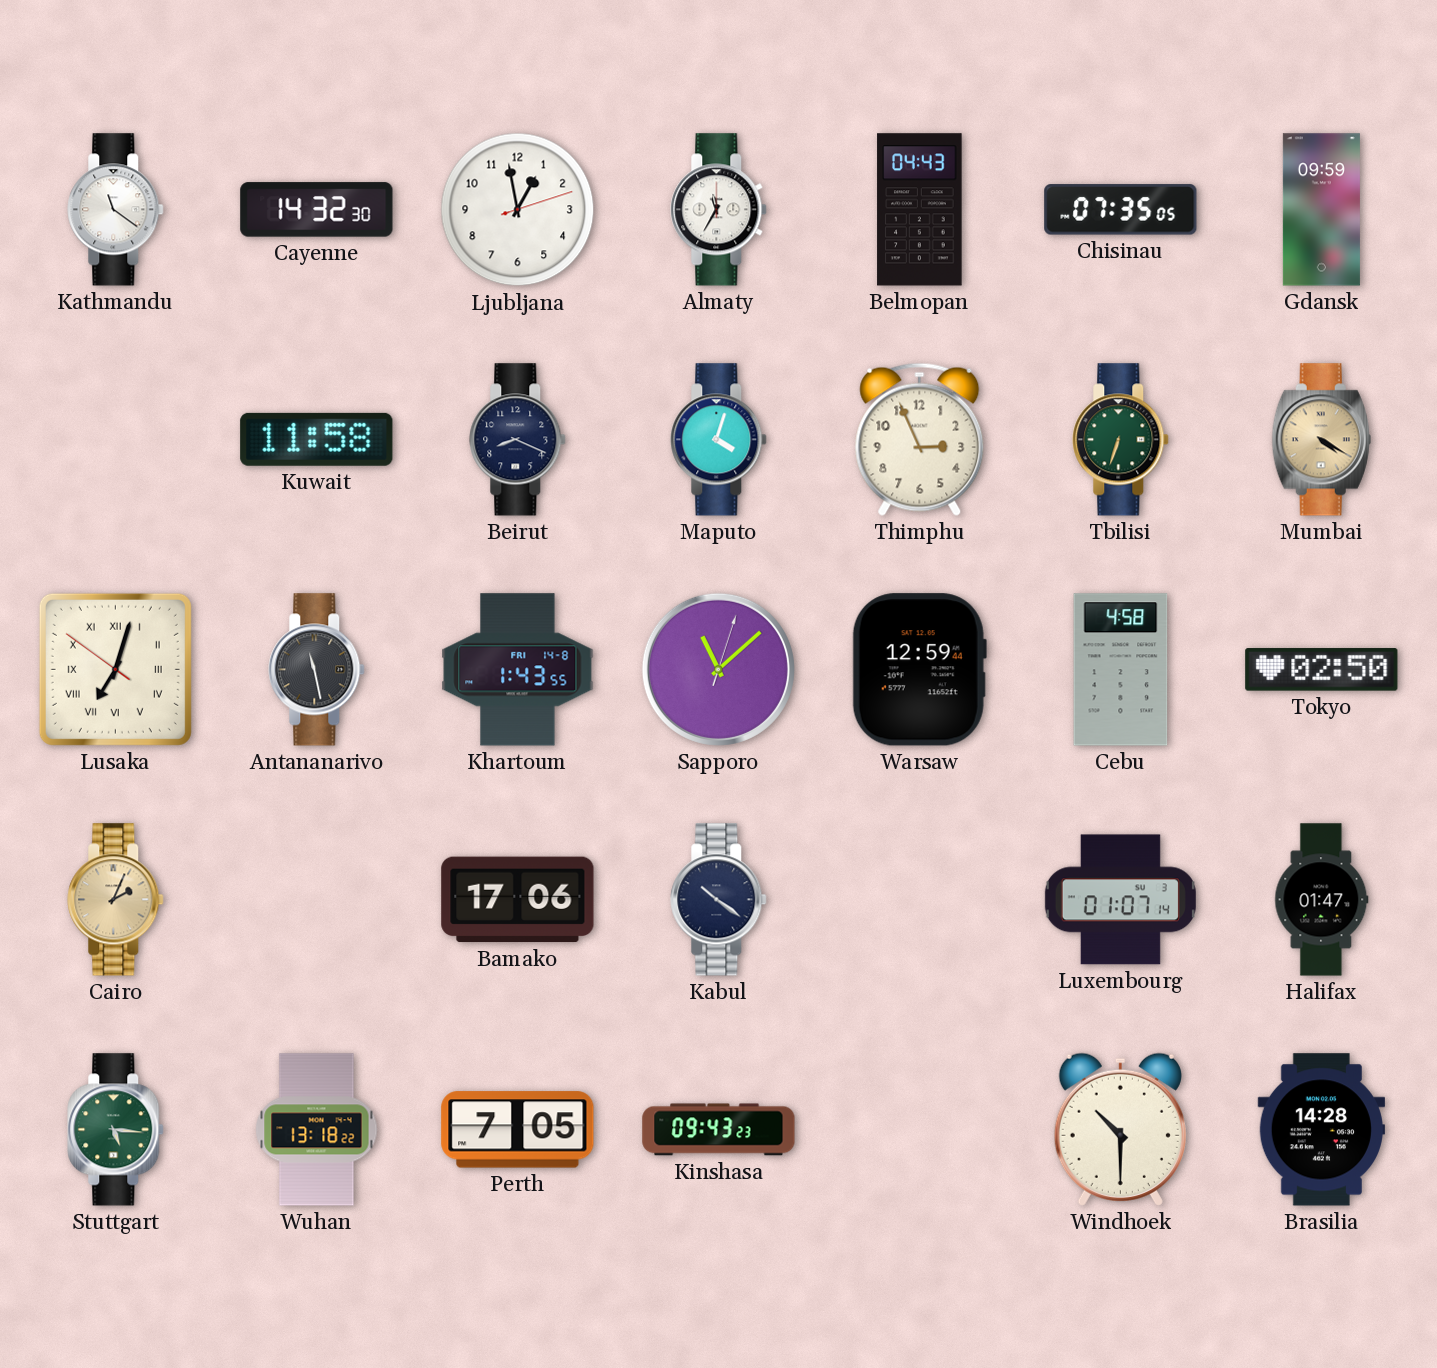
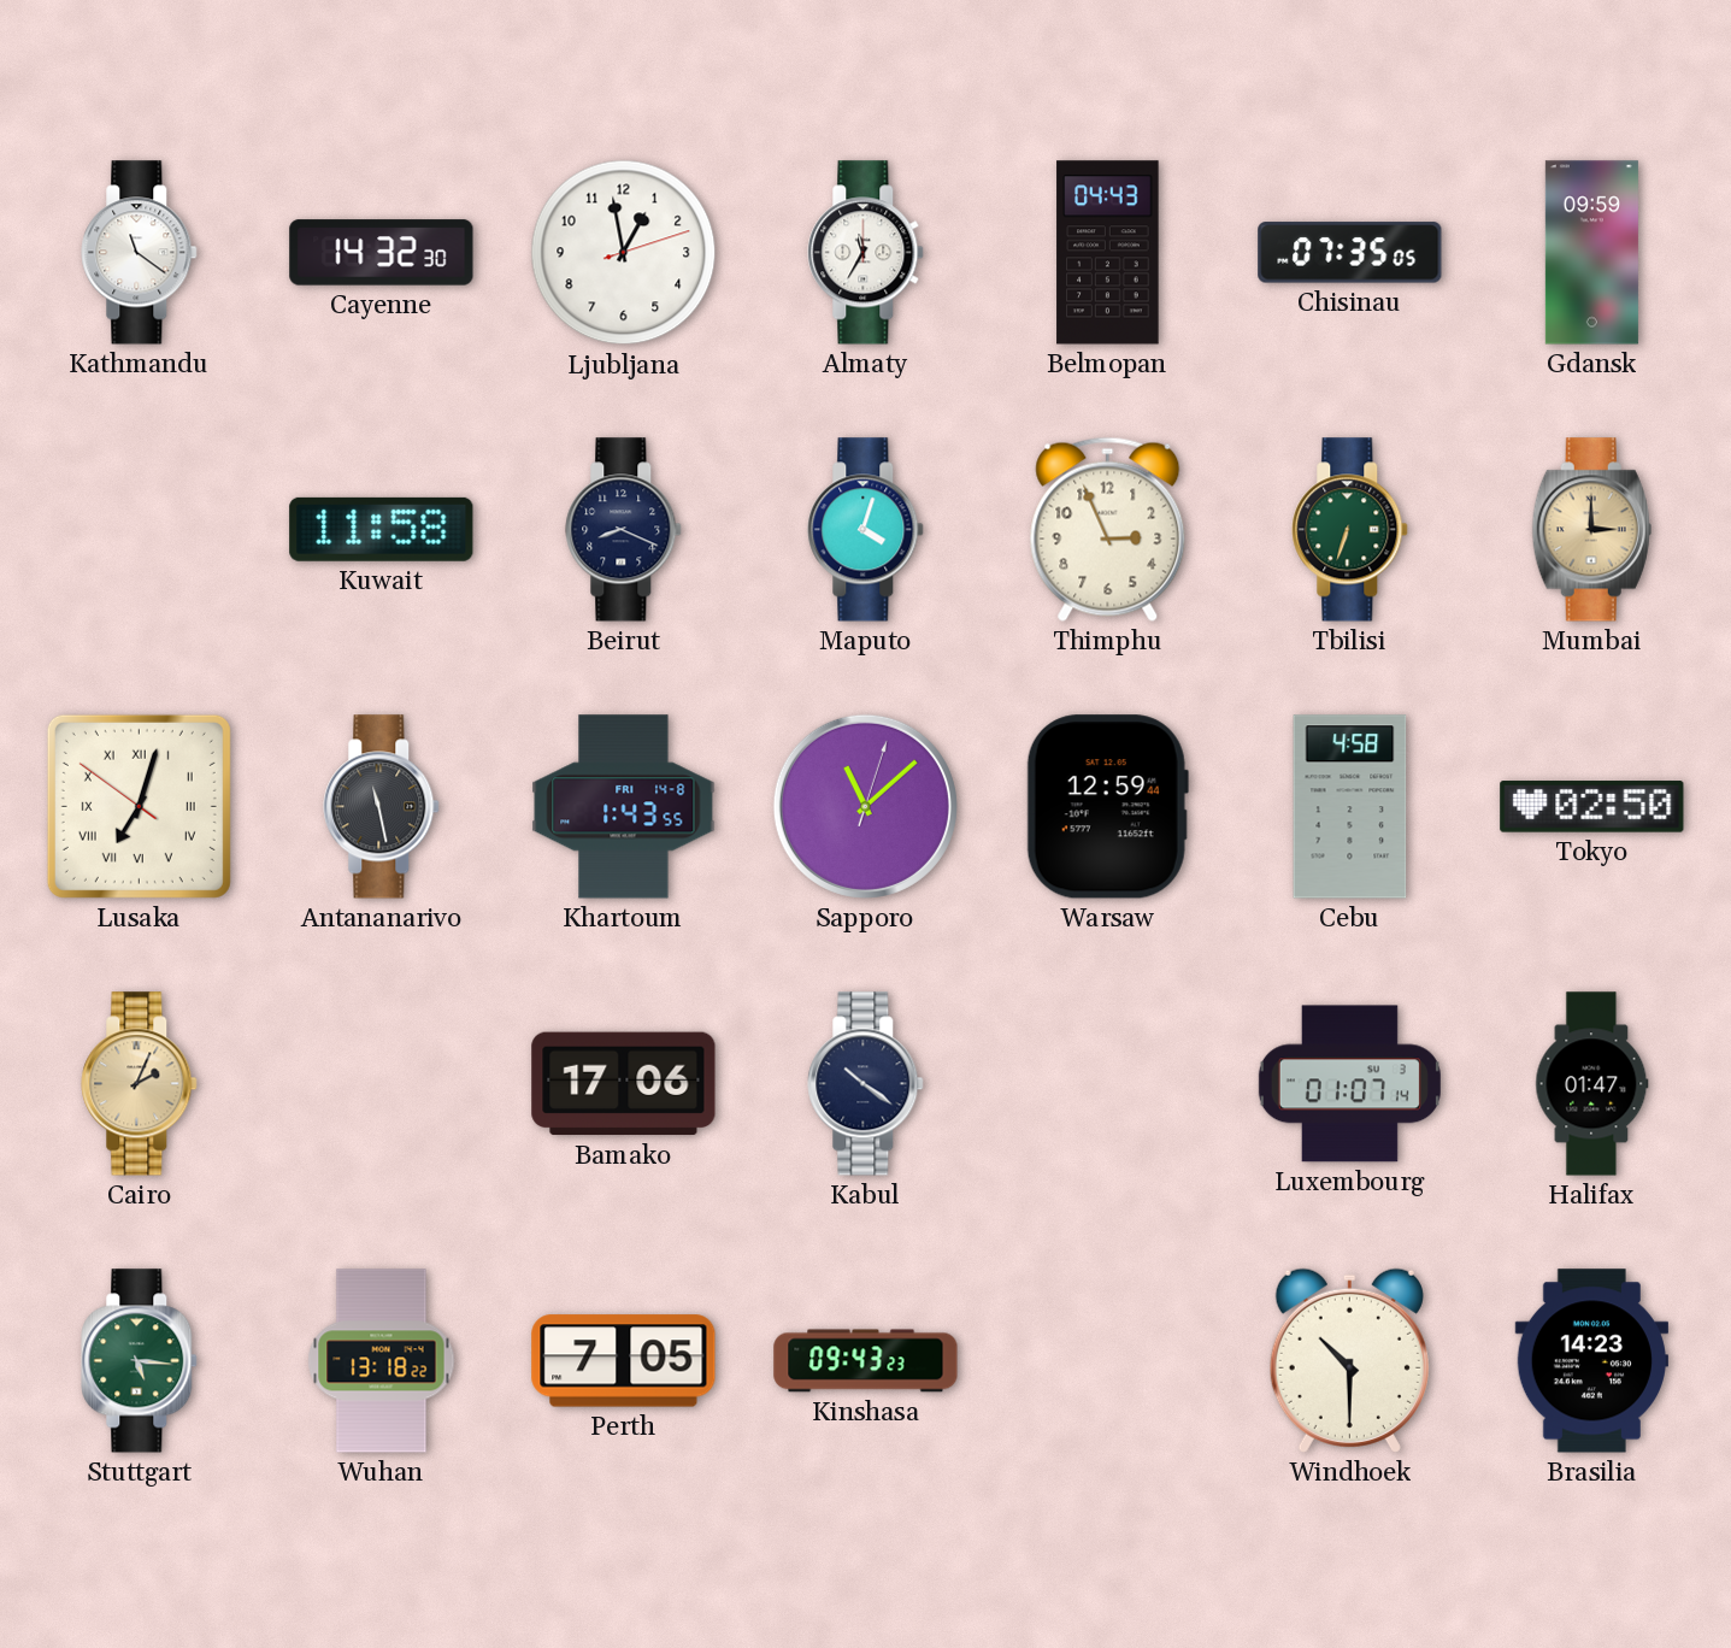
Mumbai: 4:20 -> 3:00 (1591, 530)
Brasilia: 14:28 -> 14:23 (1591, 1361)
